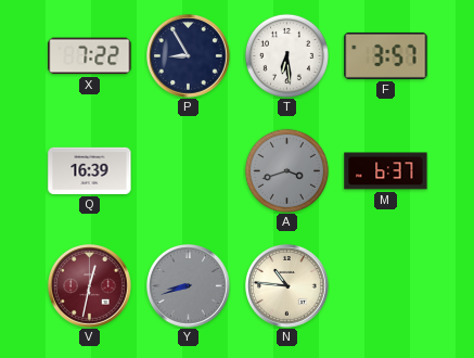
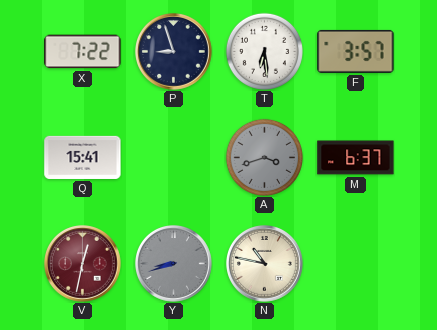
P: 8:55 -> 8:57 (174, 52)
Q: 16:39 -> 15:41 (83, 157)
N: 10:46 -> 10:47 (265, 264)
